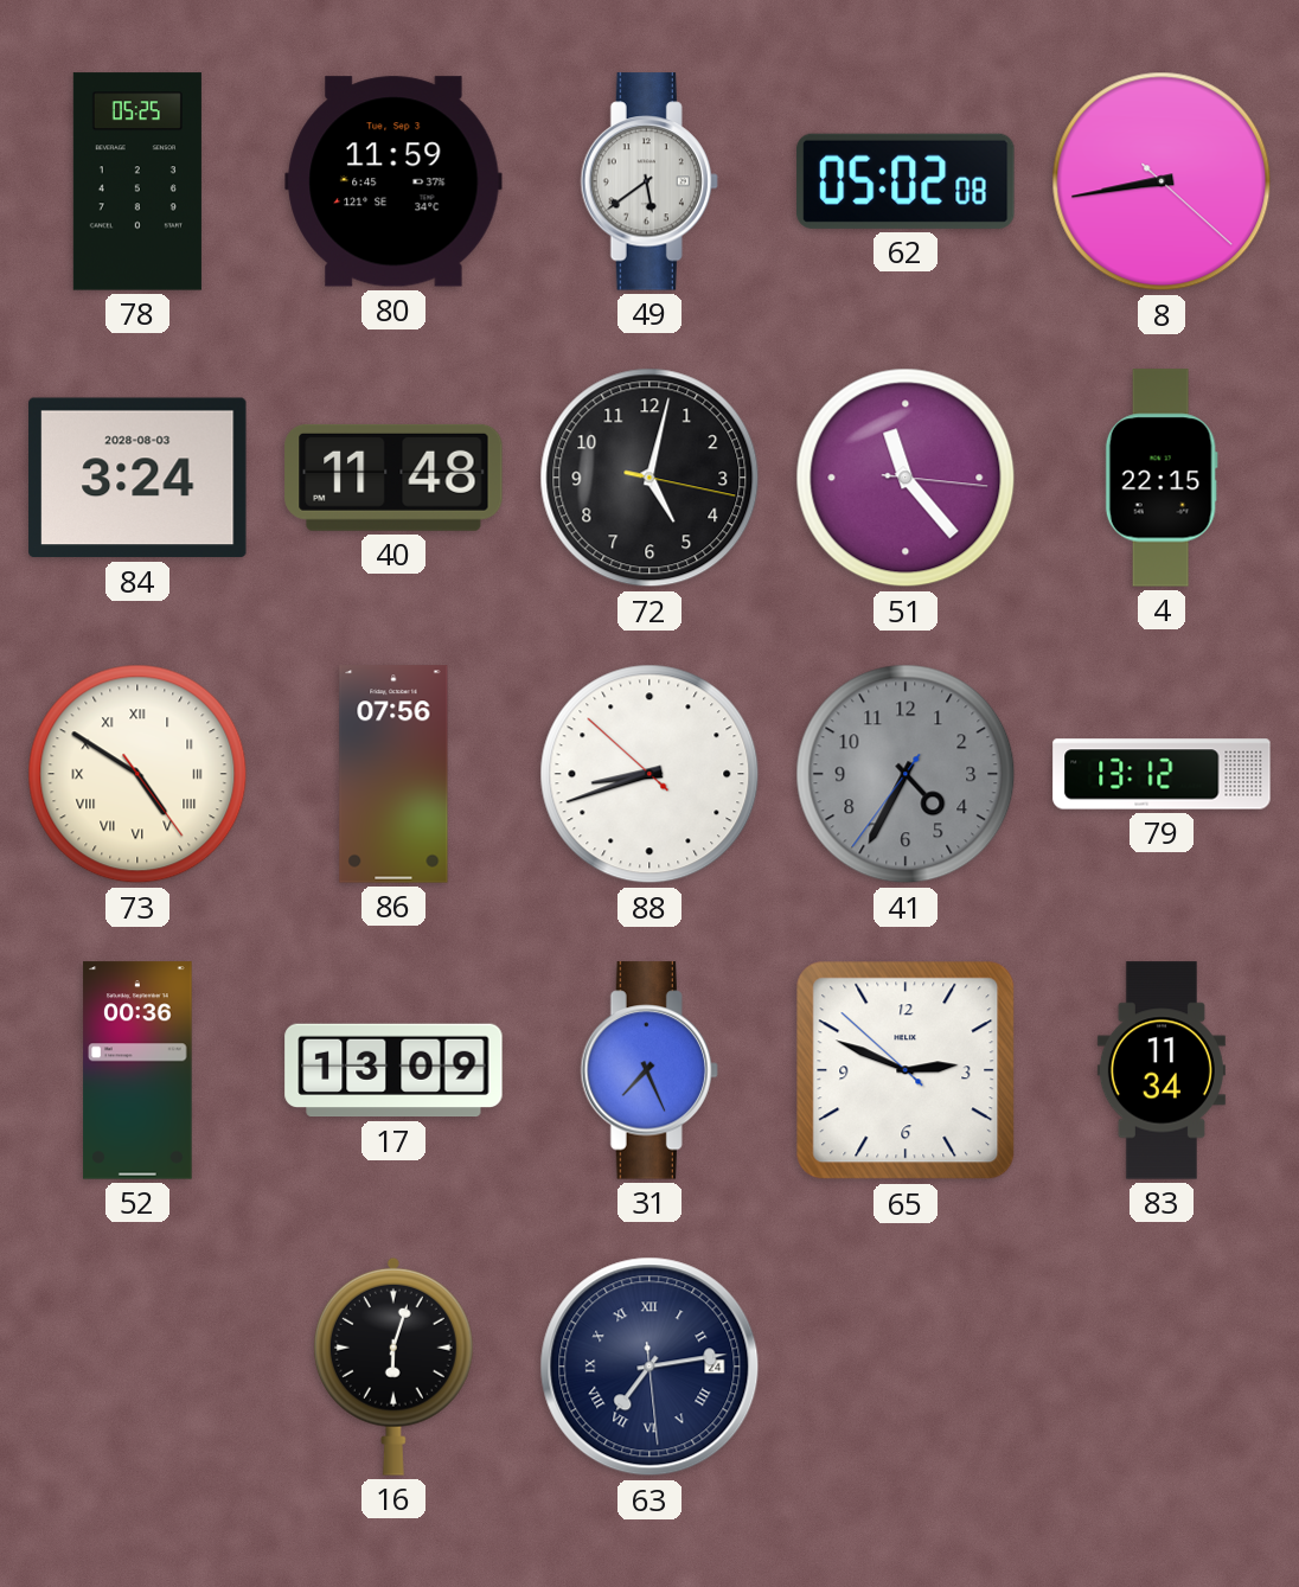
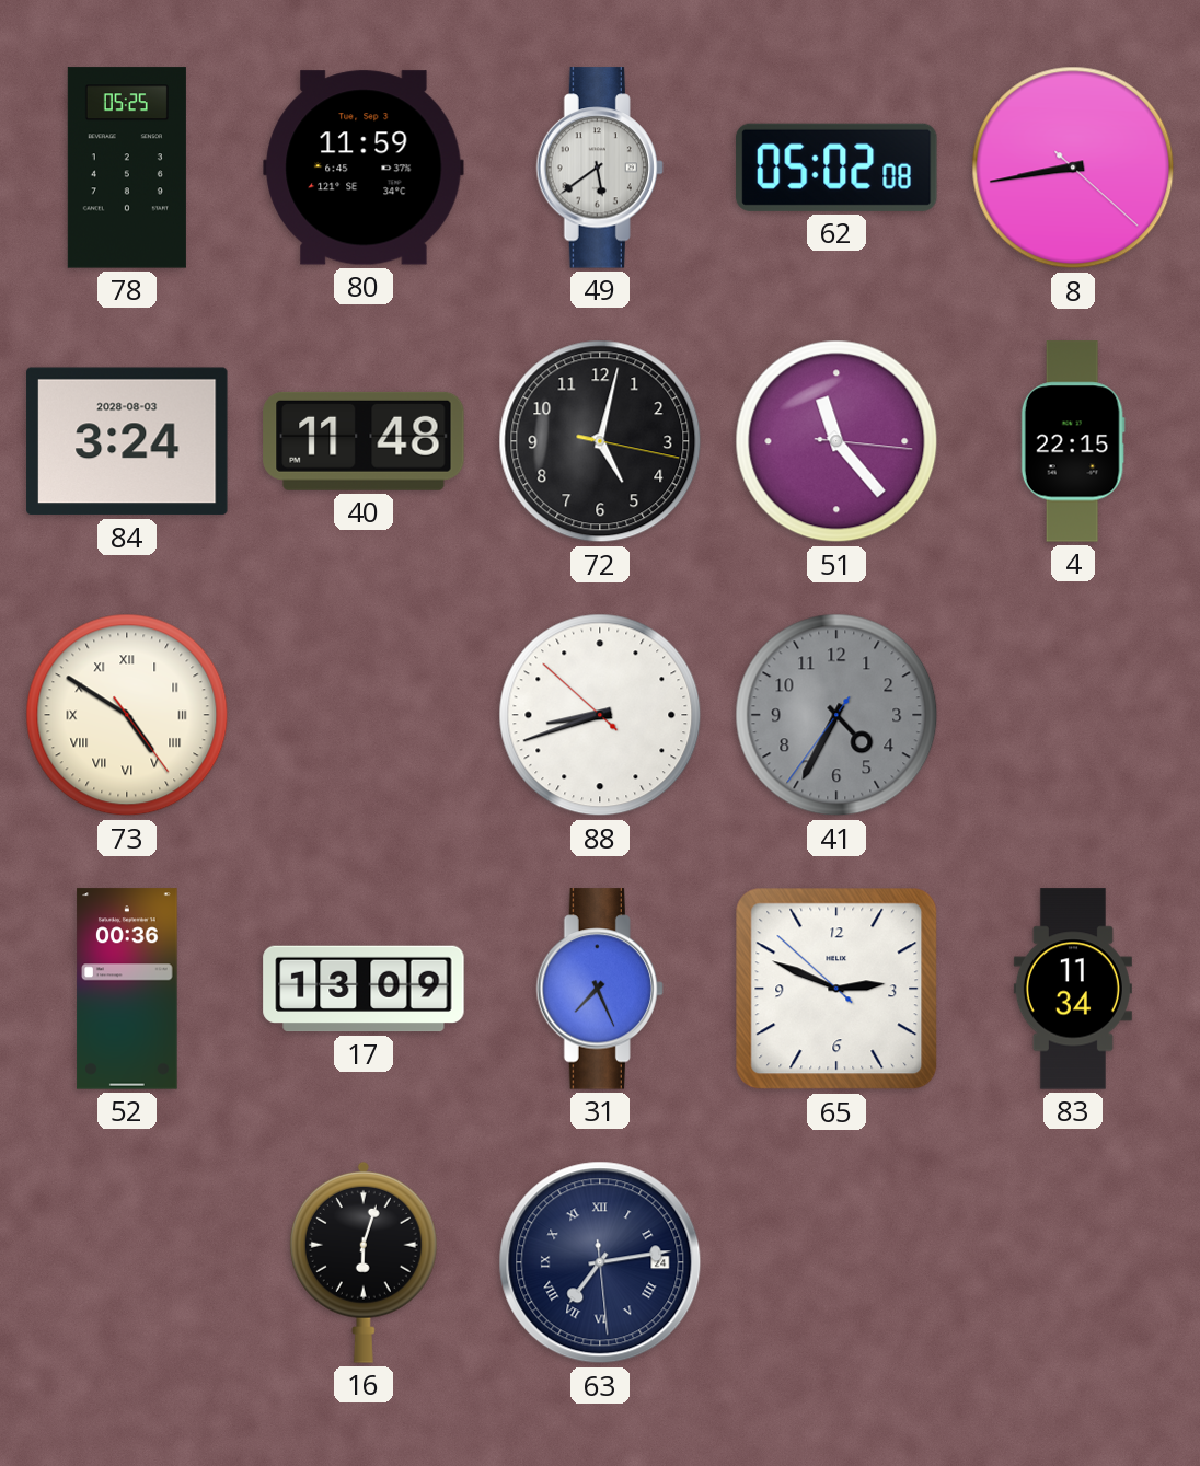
86: 07:56 -> none (393, 774)
79: 13:12 -> none (1162, 774)
